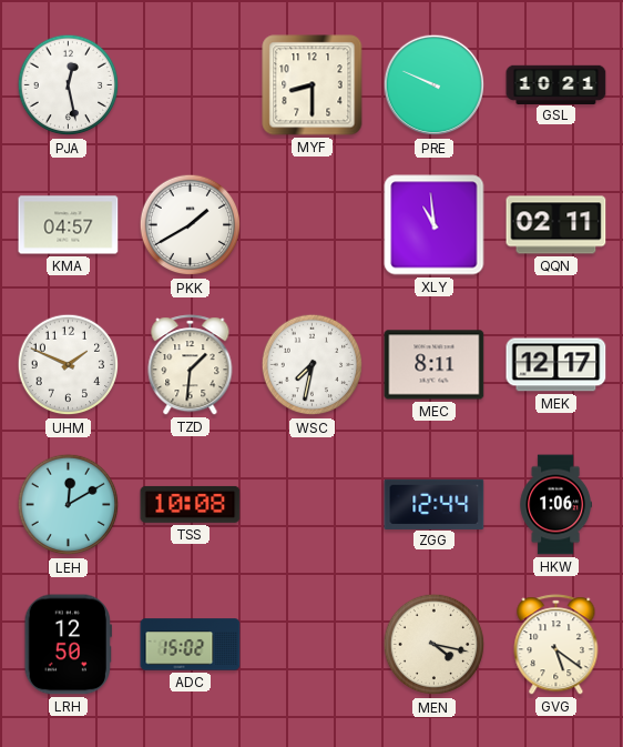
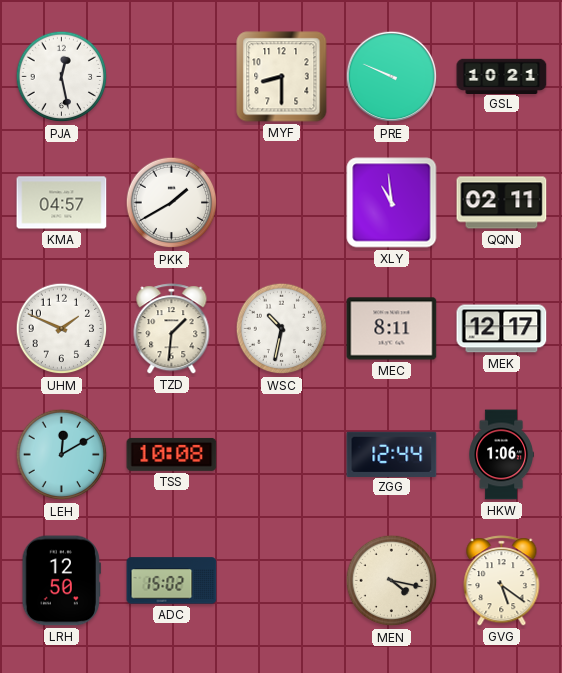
WSC: 7:32 -> 10:32 (282, 329)
